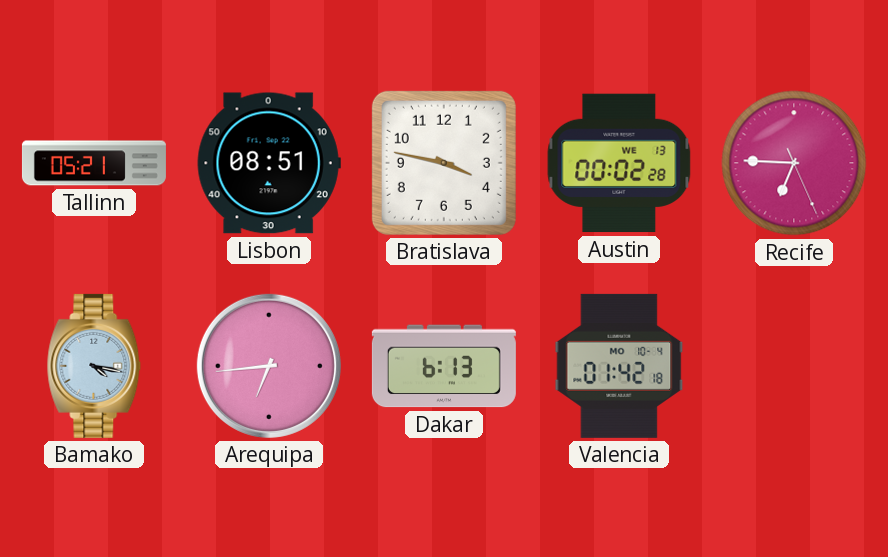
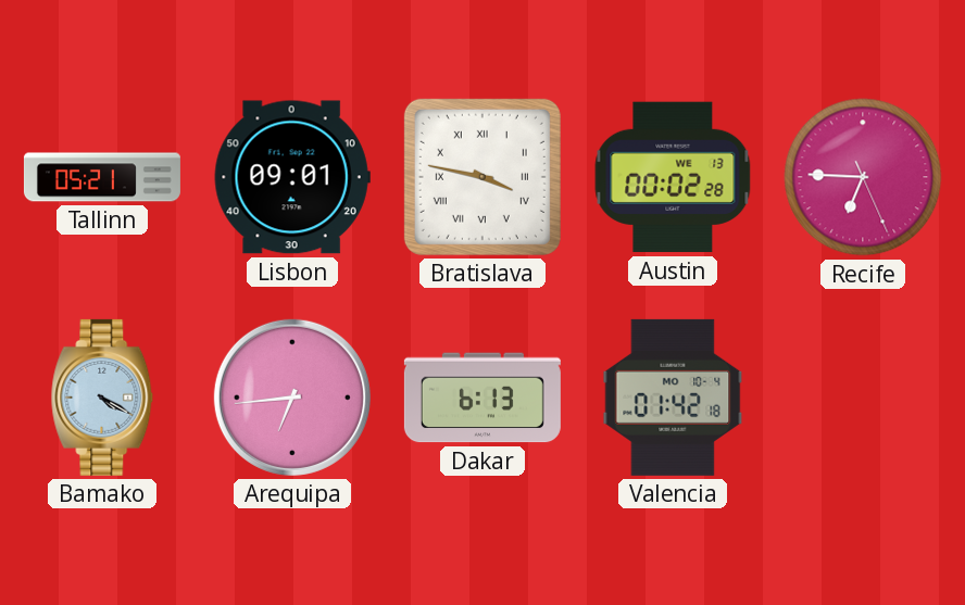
Lisbon: 08:51 -> 09:01 (292, 177)
Bratislava numerals: Arabic -> Roman (482, 177)
Bamako: 4:17 -> 4:20 (102, 398)
